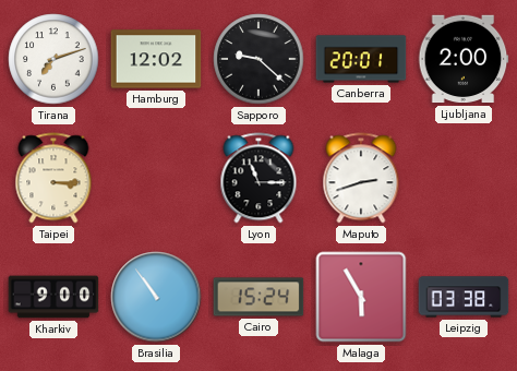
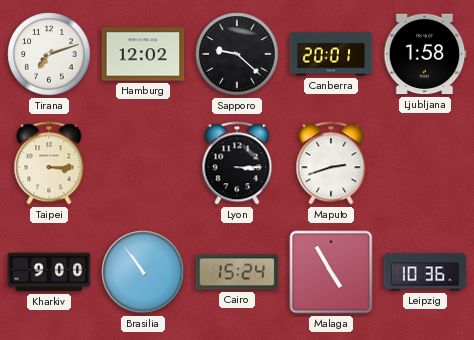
Ljubljana: 2:00 -> 1:58 (425, 54)
Lyon: 11:15 -> 3:15 (237, 163)
Malaga: 5:55 -> 4:55 (331, 272)
Leipzig: 03:38 -> 10:36 (425, 272)
